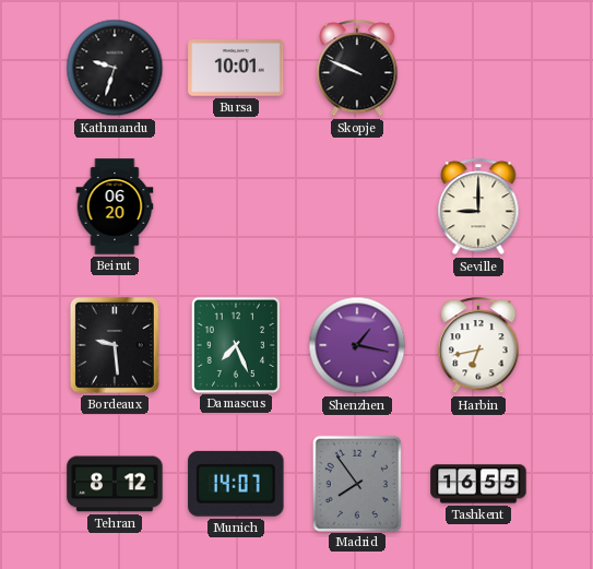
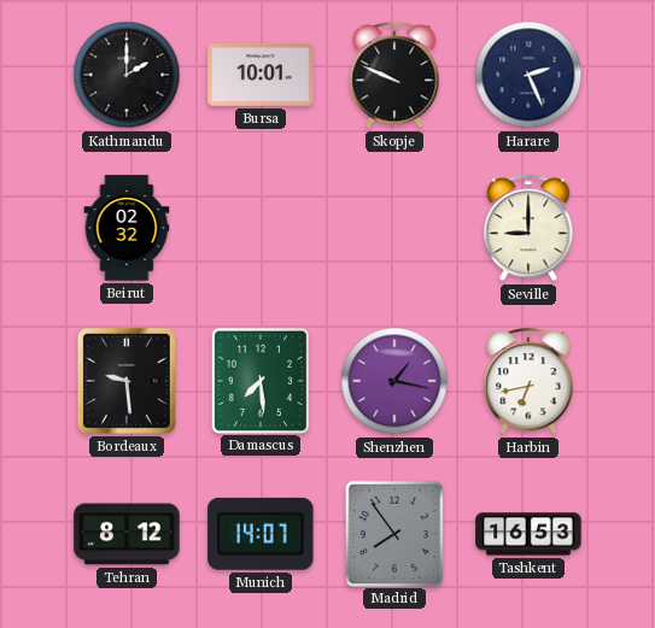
Kathmandu: 9:33 -> 2:00 (127, 75)
Harare: none -> 2:26 (528, 75)
Beirut: 06:20 -> 02:32 (127, 228)
Damascus: 7:26 -> 7:29 (259, 380)
Tashkent: 16:55 -> 16:53 (528, 534)
